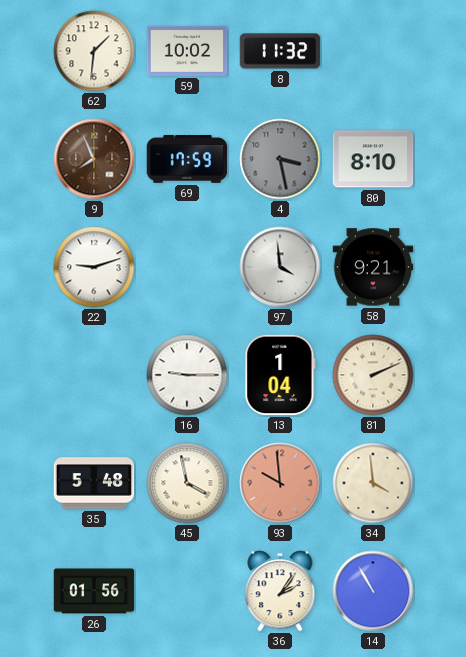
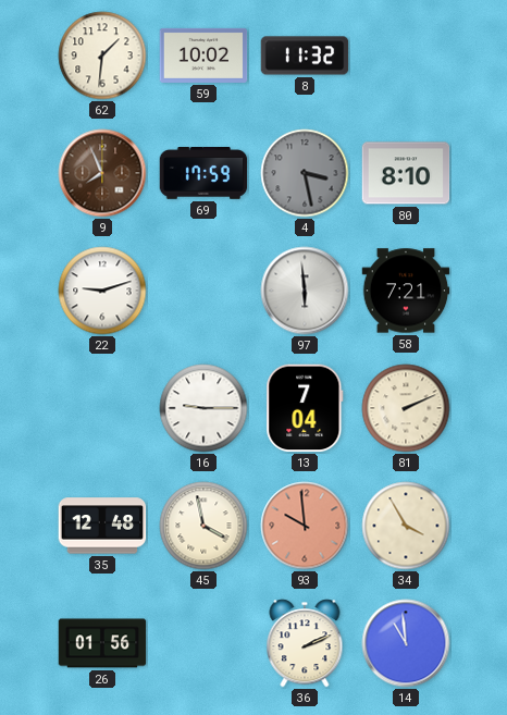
97: 3:59 -> 5:59 (305, 291)
58: 9:21 -> 7:21 (406, 291)
13: 1:04 -> 7:04 (305, 408)
35: 5:48 -> 12:48 (102, 526)
34: 3:59 -> 3:55 (406, 526)
36: 2:06 -> 2:11 (305, 643)
14: 10:55 -> 10:59 (406, 643)
